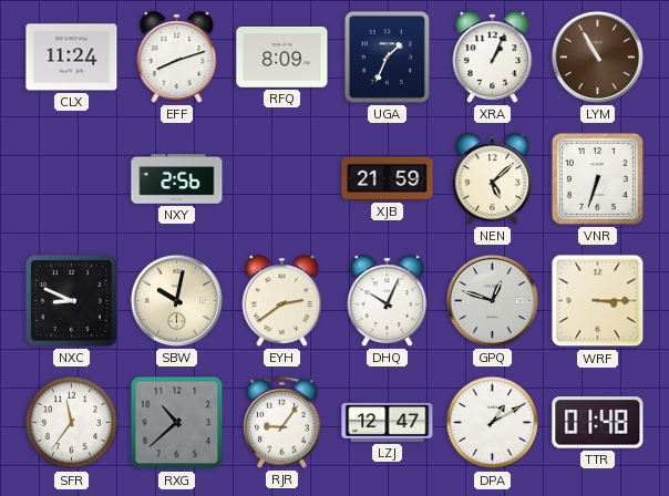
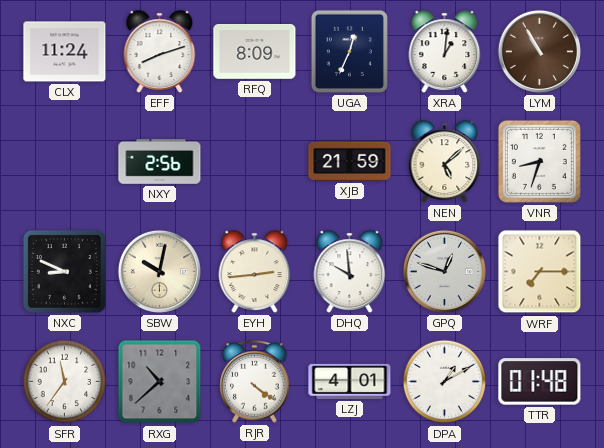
UGA: 1:34 -> 12:34 (349, 51)
XRA: 1:04 -> 1:01 (445, 52)
VNR: 6:33 -> 8:33 (539, 161)
EYH: 2:39 -> 2:44 (255, 272)
DHQ: 10:04 -> 9:59 (350, 272)
WRF: 3:15 -> 7:15 (540, 272)
RJR: 9:06 -> 4:21 (255, 382)
LZJ: 12:47 -> 4:01 (350, 381)
